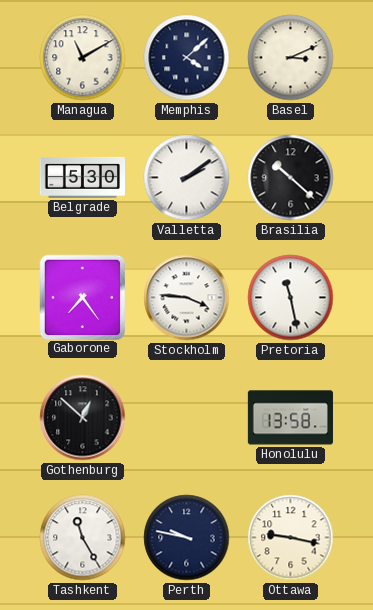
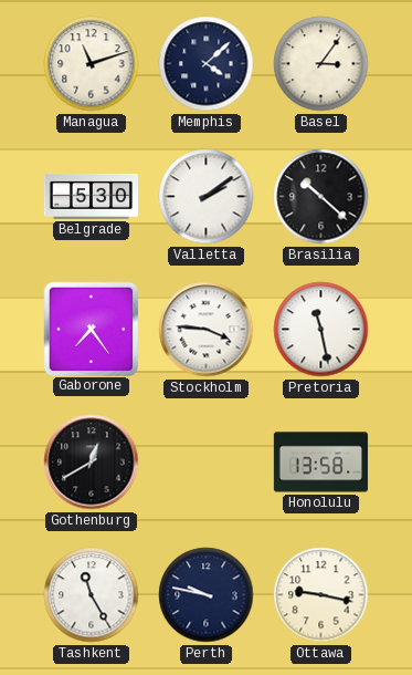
Managua: 11:10 -> 11:12 (92, 64)
Basel: 3:11 -> 3:06 (321, 64)
Gothenburg: 12:52 -> 12:40 (92, 463)
